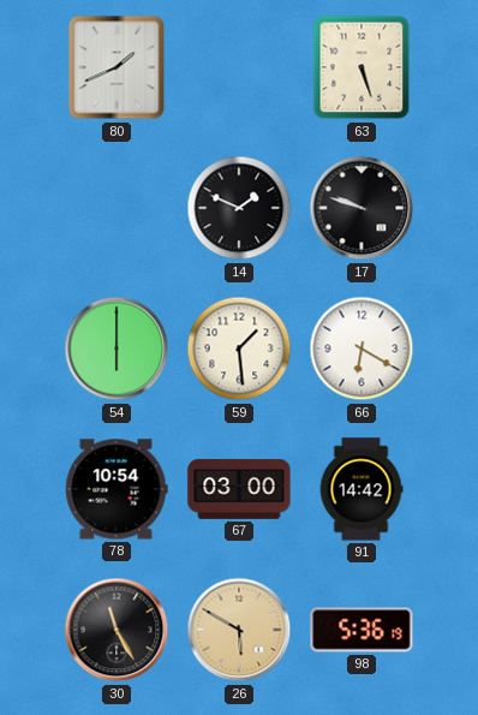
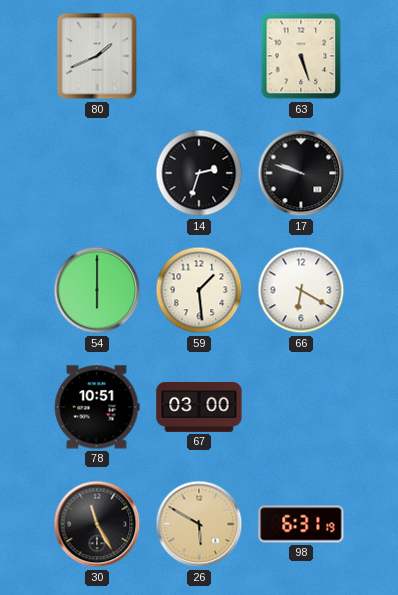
14: 1:49 -> 2:33 (199, 173)
78: 10:54 -> 10:51 (97, 407)
91: 14:42 -> none (362, 489)
98: 5:36 -> 6:31 (301, 524)
